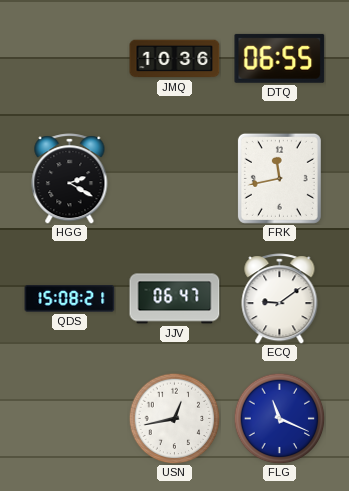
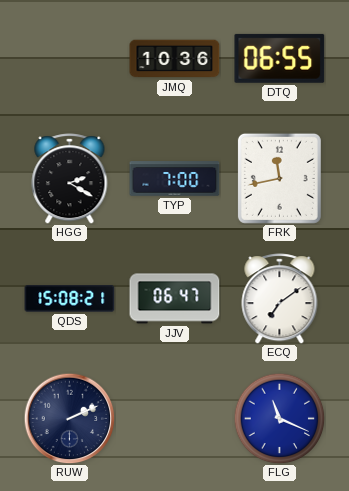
TYP: none -> 7:00 (175, 179)
ECQ: 9:09 -> 7:09 (280, 299)
RUW: none -> 2:11 (69, 418)
USN: 12:43 -> none (174, 418)
